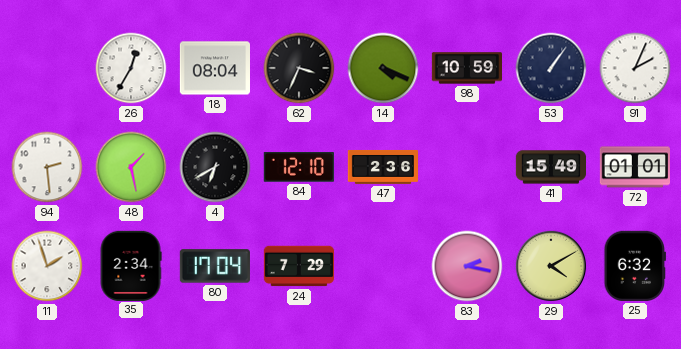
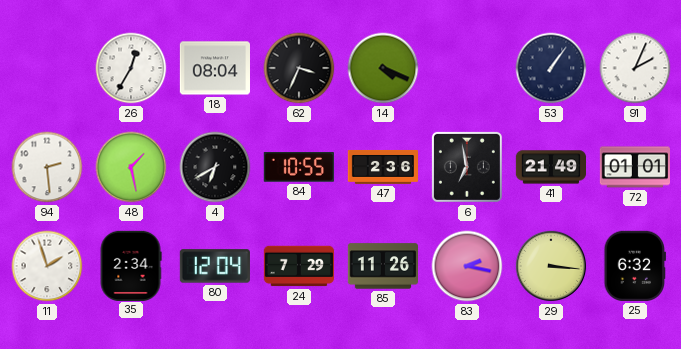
98: 10:59 -> none (466, 68)
84: 12:10 -> 10:55 (299, 168)
6: none -> 6:58 (467, 167)
41: 15:49 -> 21:49 (550, 167)
80: 17:04 -> 12:04 (215, 266)
85: none -> 11:26 (382, 266)
29: 4:10 -> 3:16 (551, 266)
